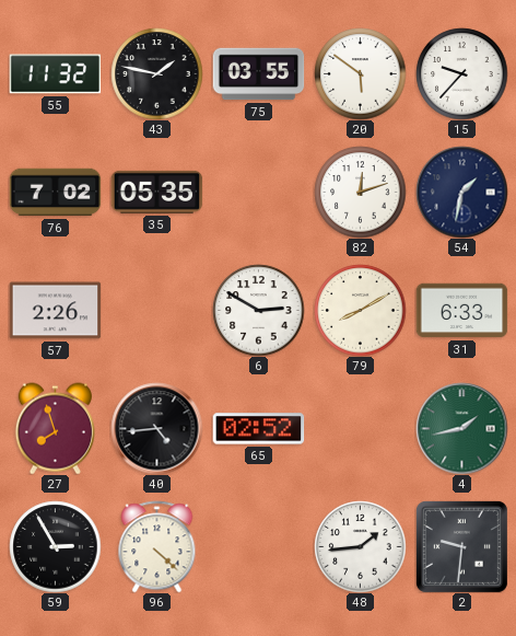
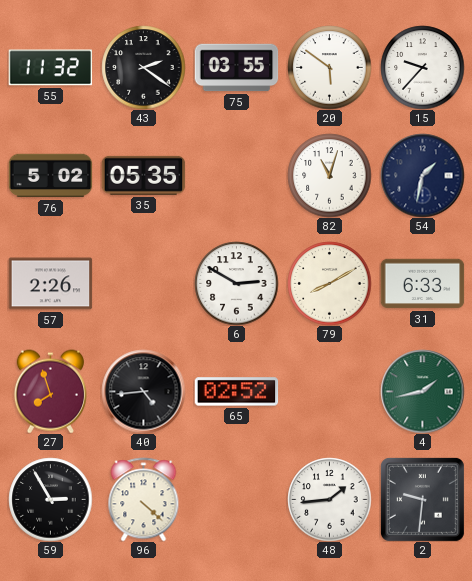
43: 1:47 -> 2:21 (143, 67)
76: 7:02 -> 5:02 (50, 176)
82: 12:12 -> 11:03 (329, 175)
